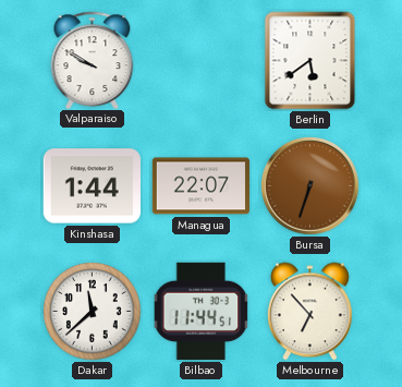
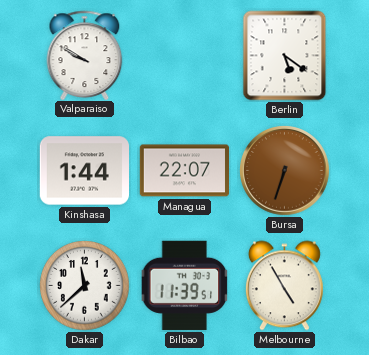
Berlin: 5:39 -> 5:21 (285, 56)
Bilbao: 11:44 -> 11:39 (185, 285)
Melbourne: 6:53 -> 4:55 (284, 286)
